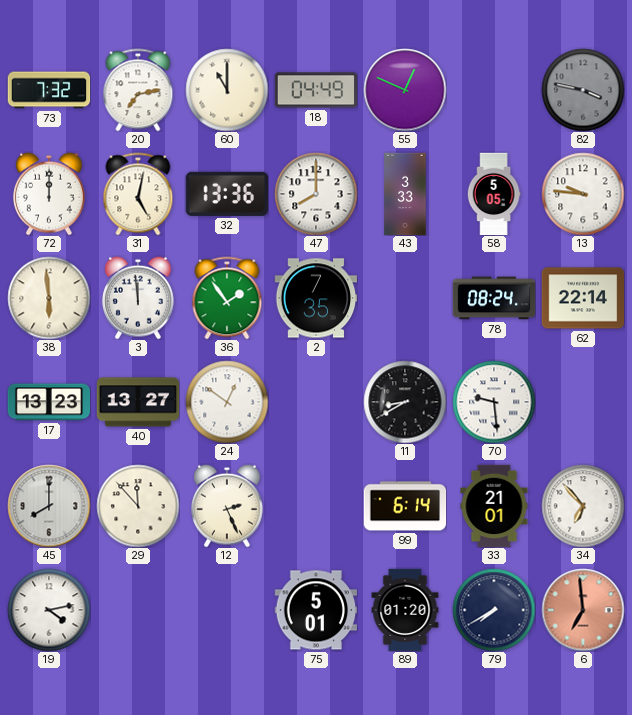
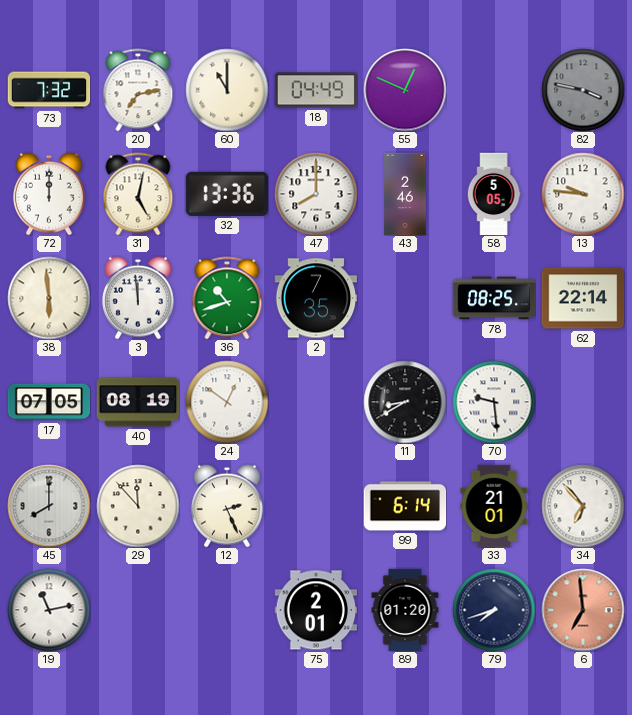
43: 3:33 -> 2:46 (405, 194)
36: 1:54 -> 10:42 (227, 298)
78: 08:24 -> 08:25 (494, 298)
17: 13:23 -> 07:05 (49, 402)
40: 13:27 -> 08:19 (138, 402)
19: 4:13 -> 11:13 (49, 610)
75: 5:01 -> 2:01 (316, 610)
79: 7:40 -> 7:42 (494, 610)
